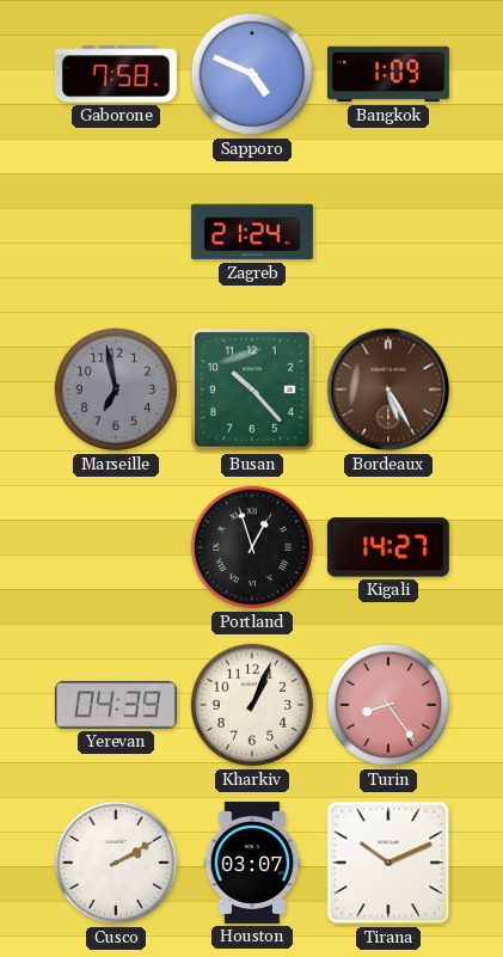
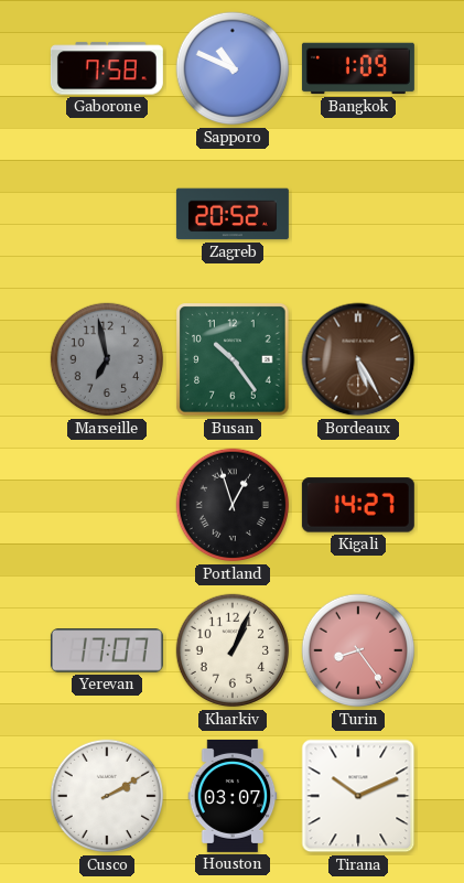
Sapporo: 4:49 -> 10:49 (233, 68)
Zagreb: 21:24 -> 20:52 (233, 214)
Busan: 10:23 -> 10:24 (233, 359)
Yerevan: 04:39 -> 17:07 (107, 650)
